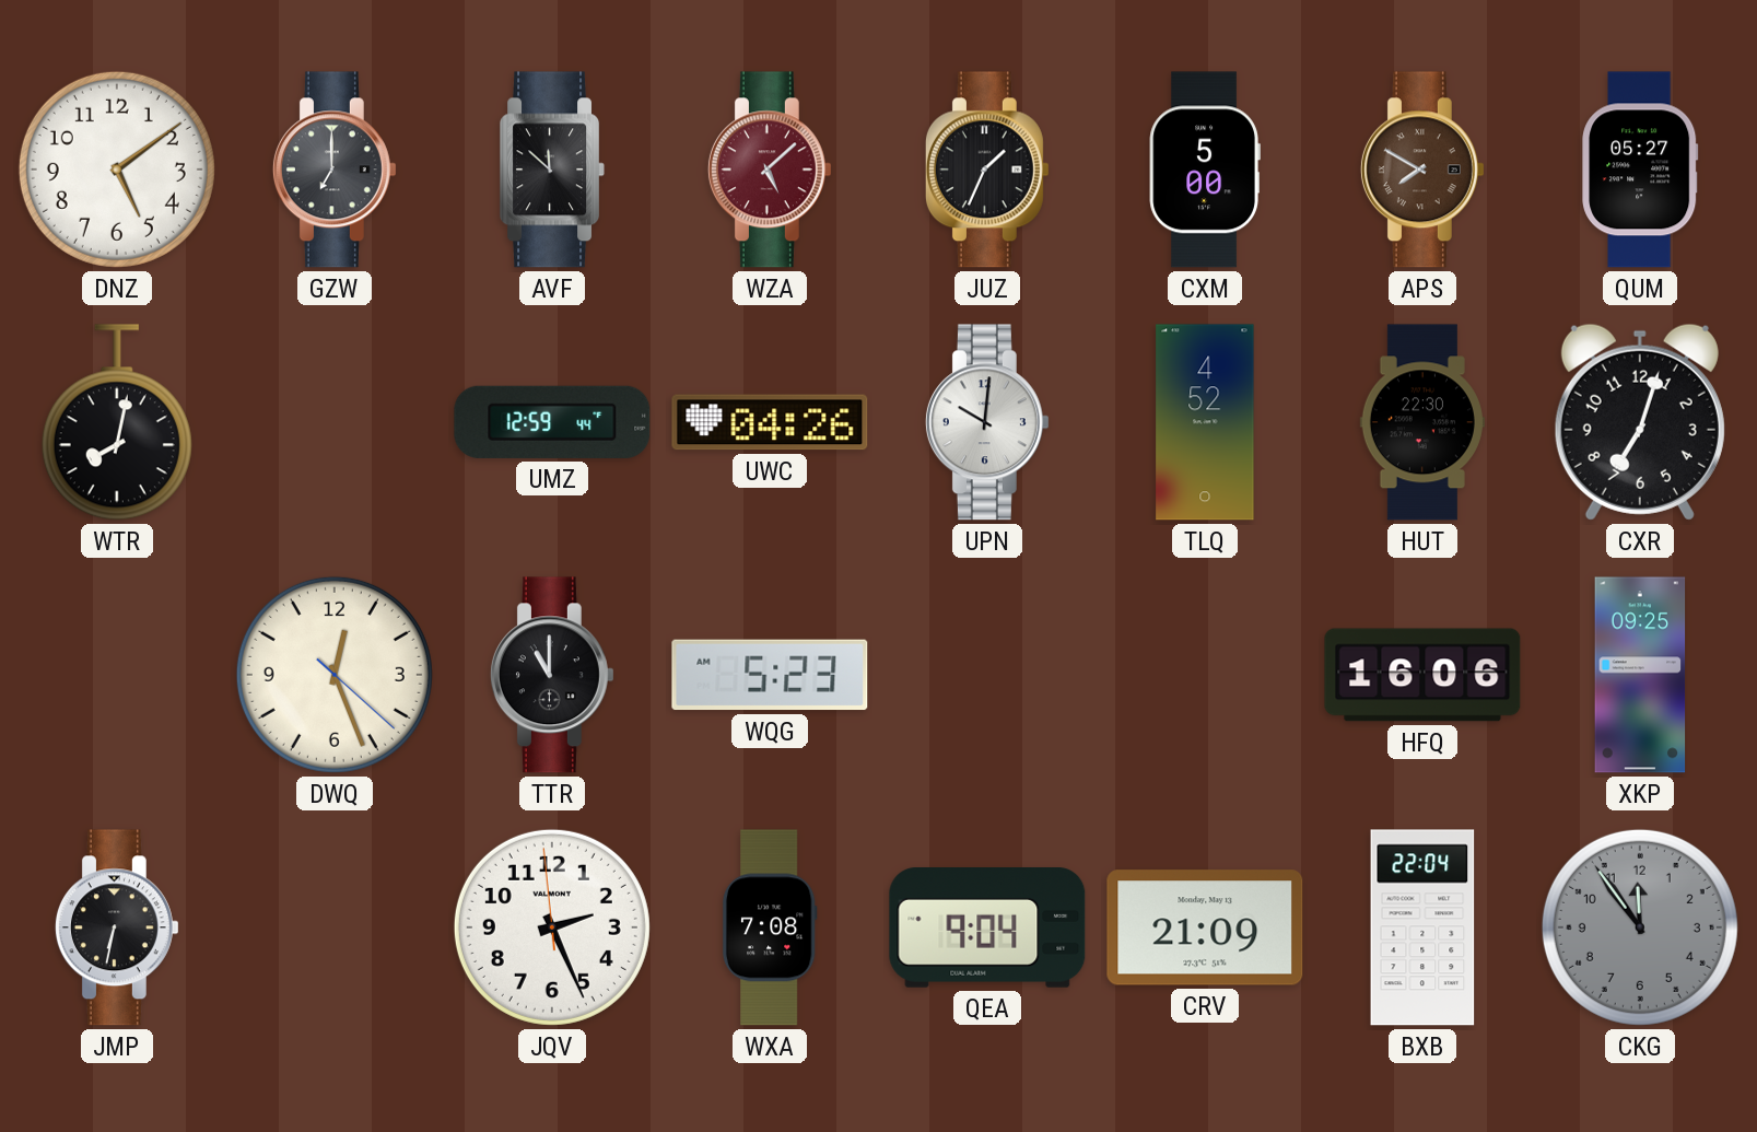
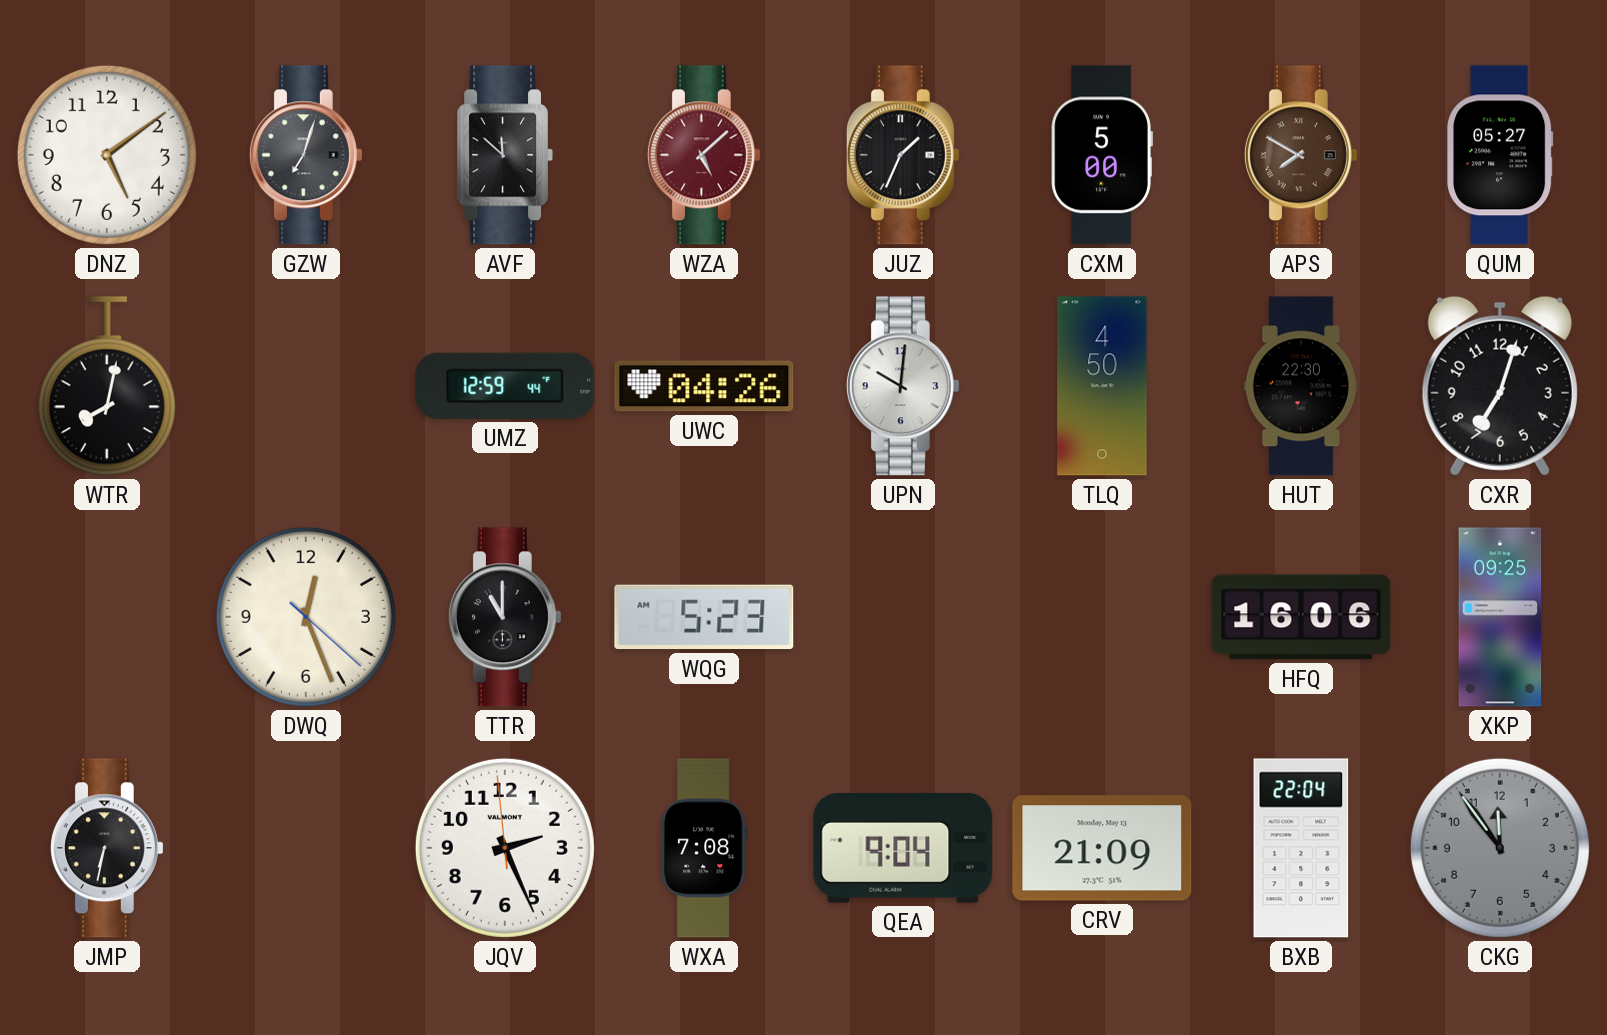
GZW: 7:00 -> 7:03 (306, 155)
TLQ: 4:52 -> 4:50 (1102, 386)
